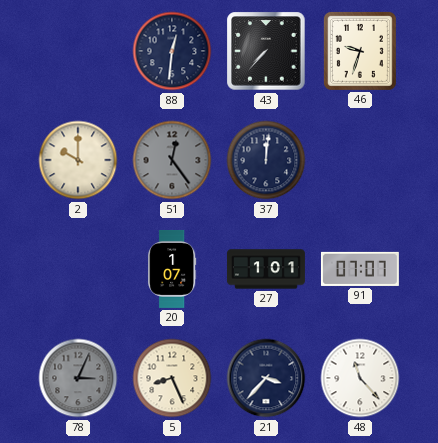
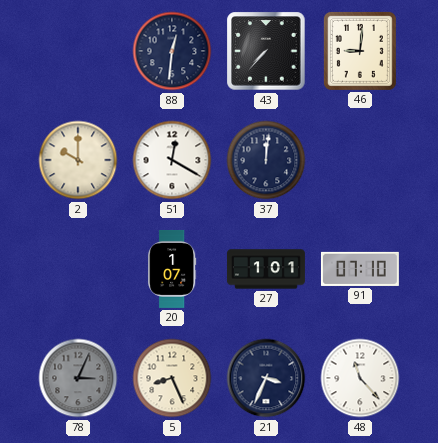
46: 9:33 -> 9:01 (360, 51)
51: 12:24 -> 12:20 (172, 160)
51 dial: grey -> white (172, 160)
91: 07:07 -> 07:10 (360, 269)
21: 3:37 -> 3:34 (266, 378)
